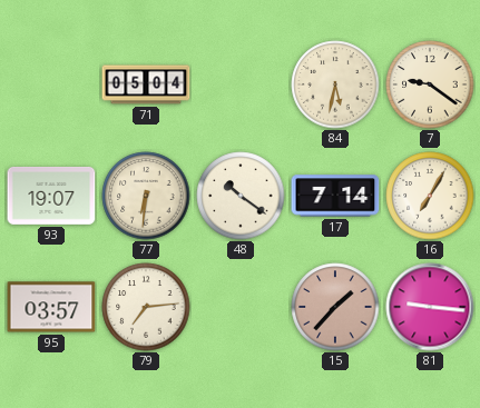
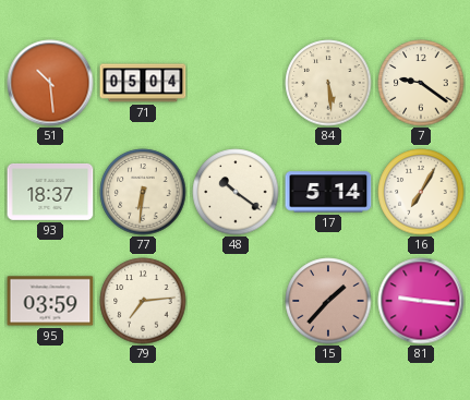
51: none -> 10:29 (50, 83)
84: 5:32 -> 5:29 (328, 83)
93: 19:07 -> 18:37 (50, 192)
17: 7:14 -> 5:14 (328, 192)
95: 03:57 -> 03:59 (50, 301)
